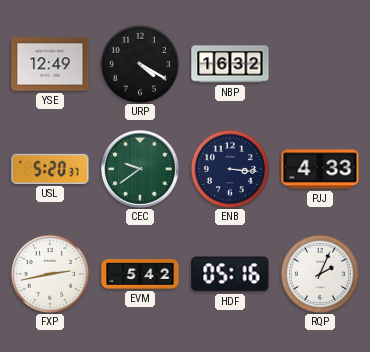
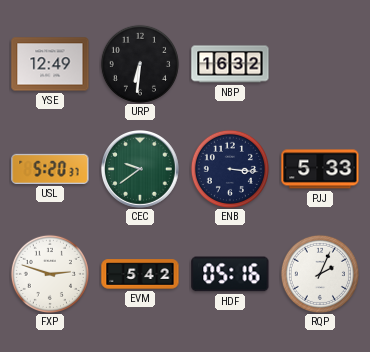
URP: 4:20 -> 6:31 (140, 64)
PJJ: 4:33 -> 5:33 (320, 169)
FXP: 2:43 -> 2:48 (50, 274)
